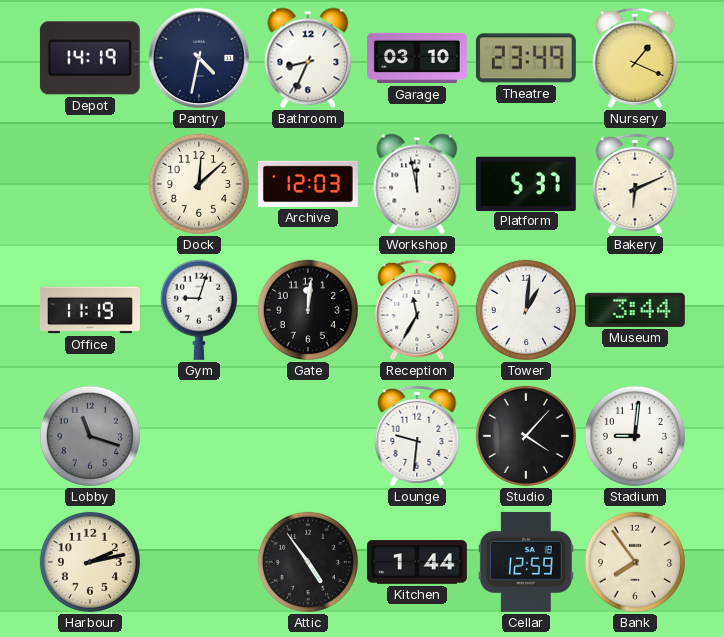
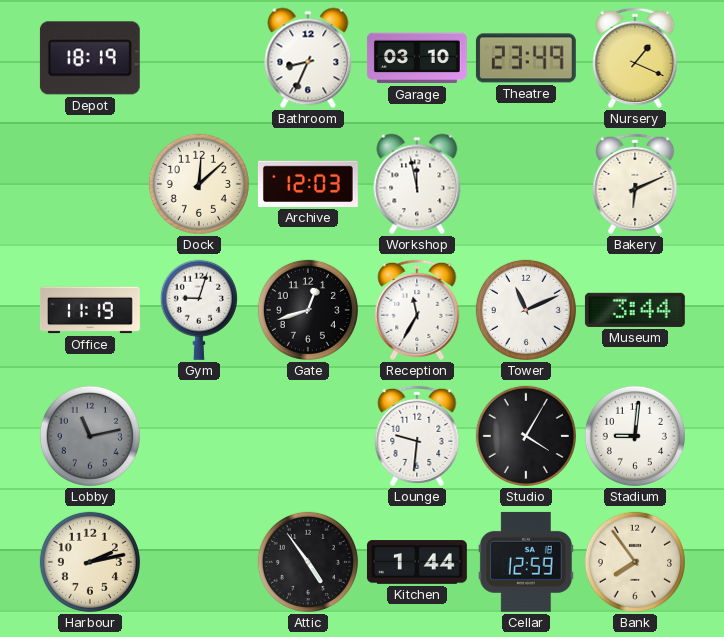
Depot: 14:19 -> 18:19 (90, 58)
Pantry: 4:32 -> none (199, 58)
Platform: 5:37 -> none (526, 183)
Gate: 12:01 -> 12:42 (308, 310)
Tower: 1:01 -> 11:11 (526, 310)
Lobby: 11:18 -> 11:13 (90, 436)
Studio: 4:07 -> 4:05 (526, 436)
